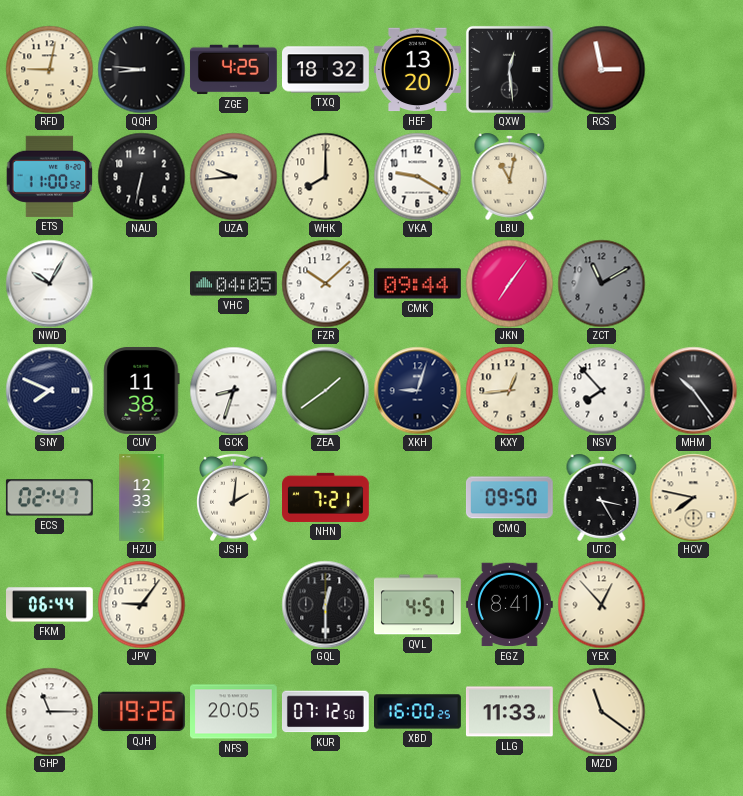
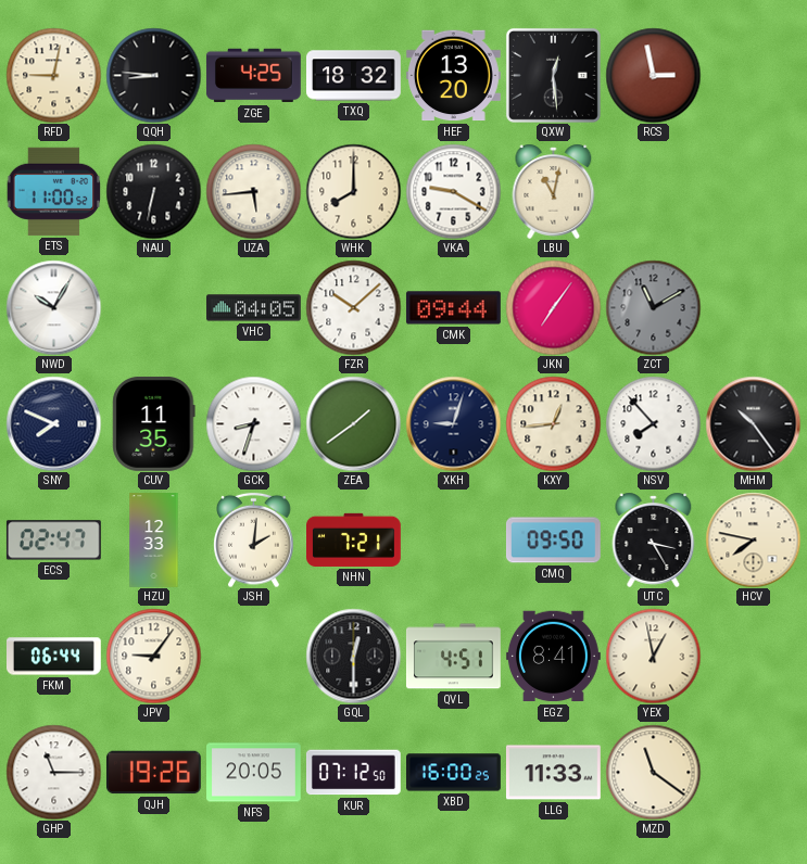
UZA: 9:44 -> 5:44 (253, 191)
CUV: 11:38 -> 11:35 (154, 423)
YEX: 12:53 -> 12:58 (653, 656)
